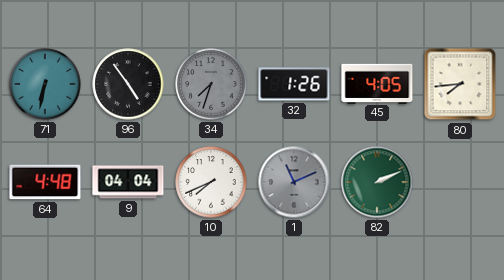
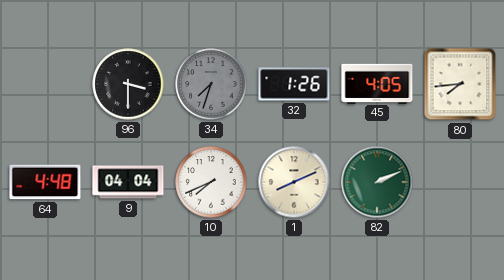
71: 6:32 -> none (45, 84)
96: 4:54 -> 3:30 (128, 84)
1: 11:11 -> 8:11 (294, 182)
1 dial: grey -> cream (294, 182)
